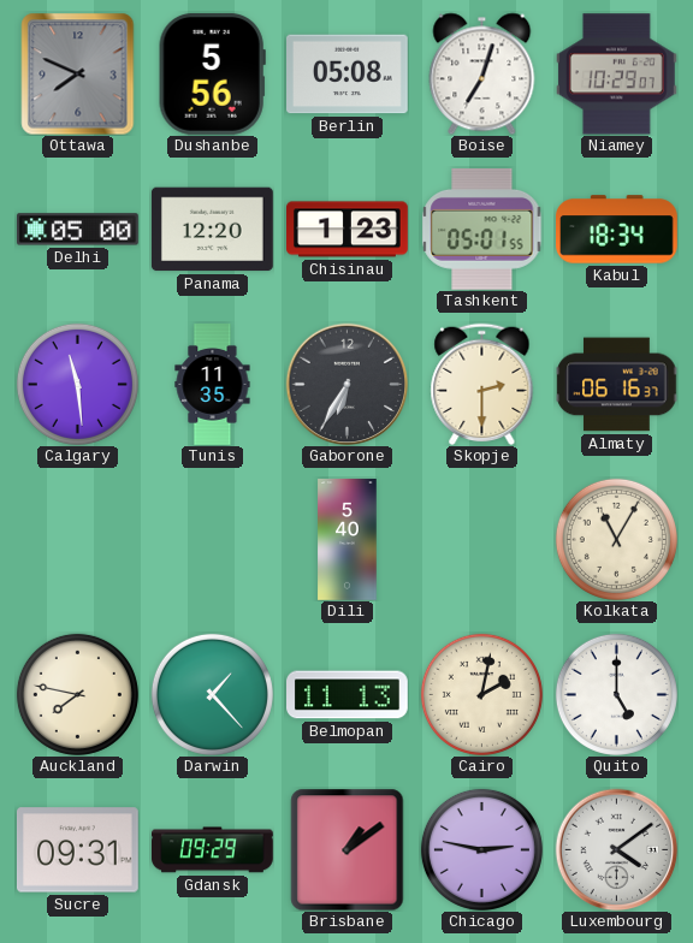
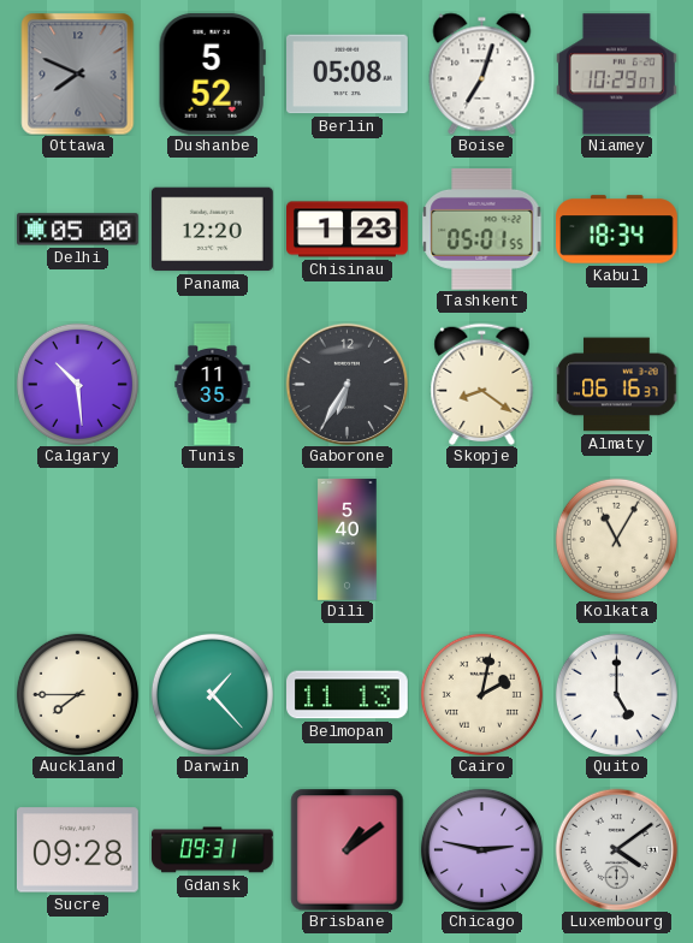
Dushanbe: 5:56 -> 5:52 (212, 73)
Calgary: 11:29 -> 10:29 (77, 384)
Skopje: 2:30 -> 8:21 (482, 384)
Auckland: 7:47 -> 7:45 (77, 694)
Sucre: 09:31 -> 09:28 (77, 850)
Gdansk: 09:29 -> 09:31 (213, 850)
